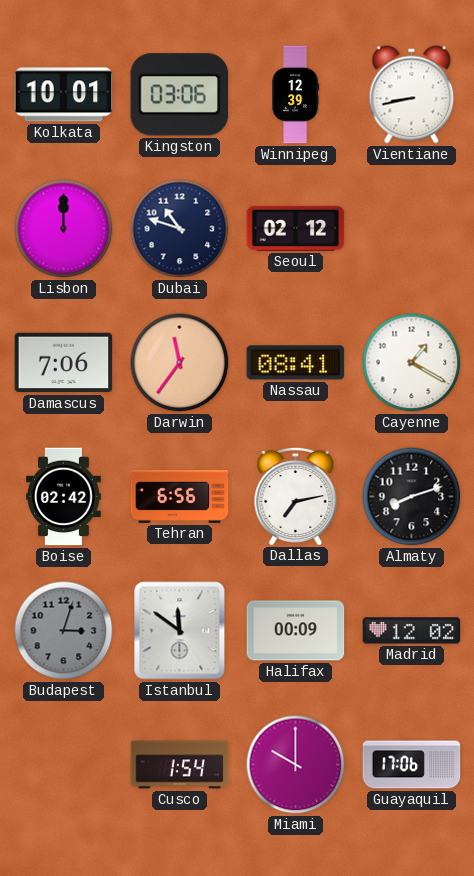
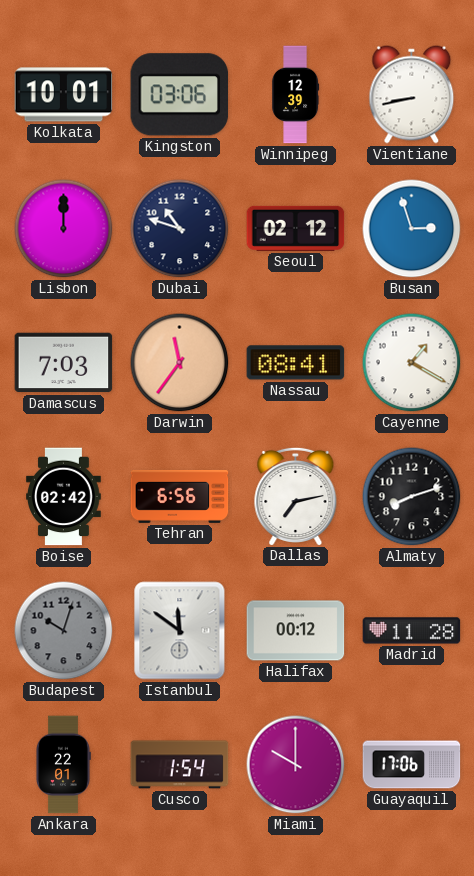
Busan: none -> 2:57 (412, 229)
Damascus: 7:06 -> 7:03 (64, 363)
Budapest: 3:03 -> 10:03 (64, 631)
Halifax: 00:09 -> 00:12 (296, 631)
Madrid: 12:02 -> 11:28 (412, 631)
Ankara: none -> 22:01 (63, 765)
